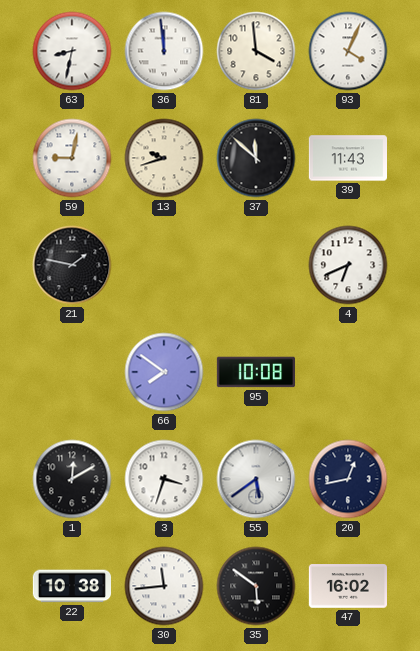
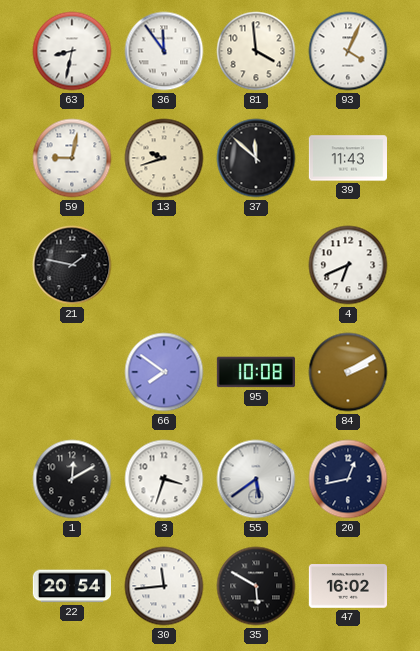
36: 11:59 -> 11:54 (164, 51)
84: none -> 2:10 (348, 372)
22: 10:38 -> 20:54 (71, 586)
35: 5:51 -> 5:50 (256, 586)
